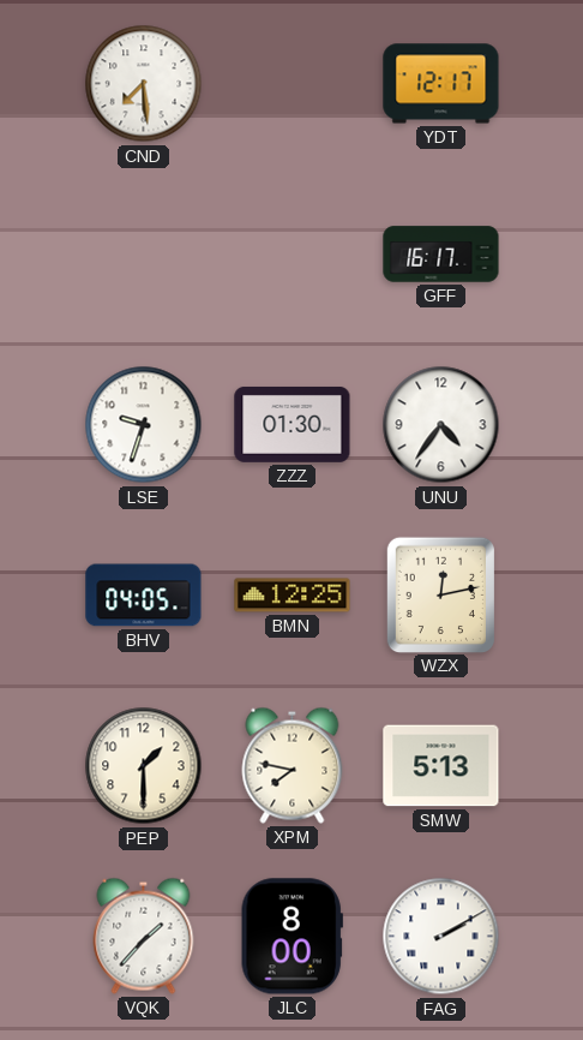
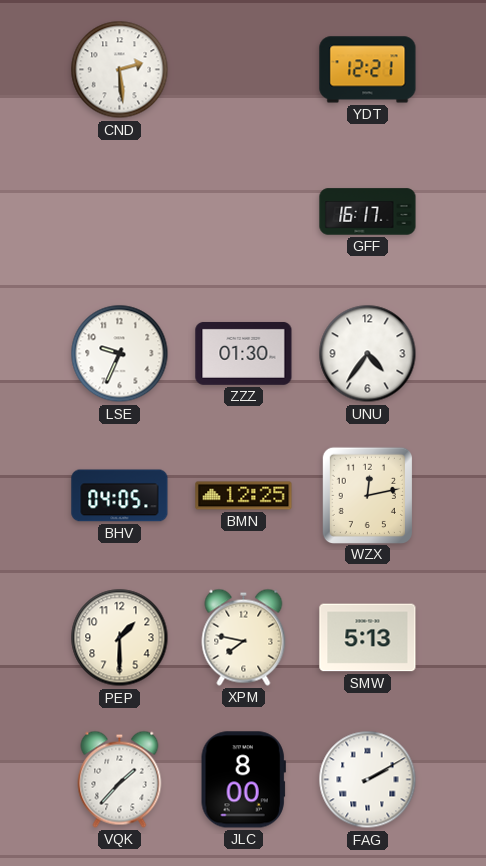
CND: 7:29 -> 2:29 (120, 70)
YDT: 12:17 -> 12:21 (368, 70)
LSE: 9:33 -> 9:34 (120, 354)
